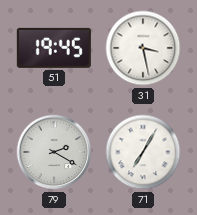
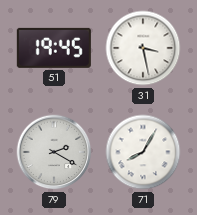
71: 7:05 -> 8:05 (143, 152)
